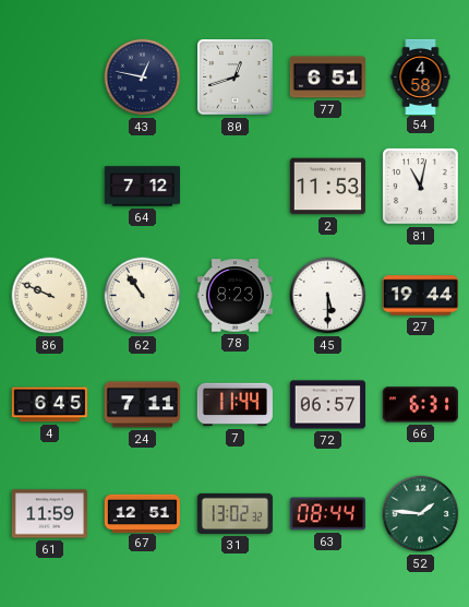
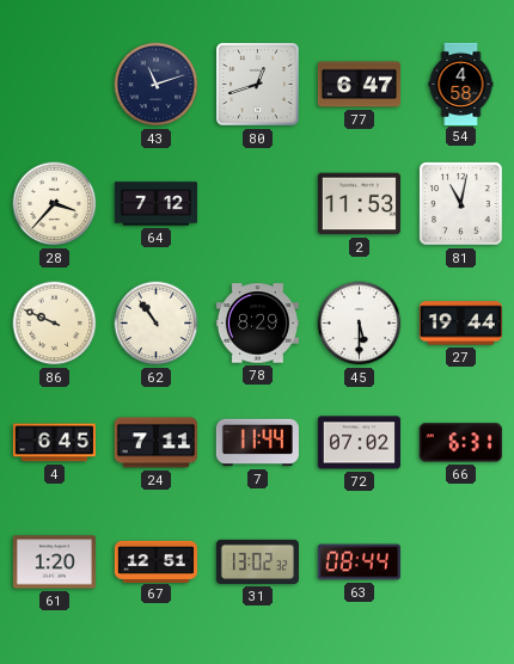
43: 12:47 -> 11:12 (157, 85)
77: 6:51 -> 6:47 (359, 85)
28: none -> 3:37 (55, 204)
78: 8:23 -> 8:29 (257, 324)
72: 06:57 -> 07:02 (359, 443)
61: 11:59 -> 1:20 (54, 562)
52: 1:46 -> none (421, 514)
